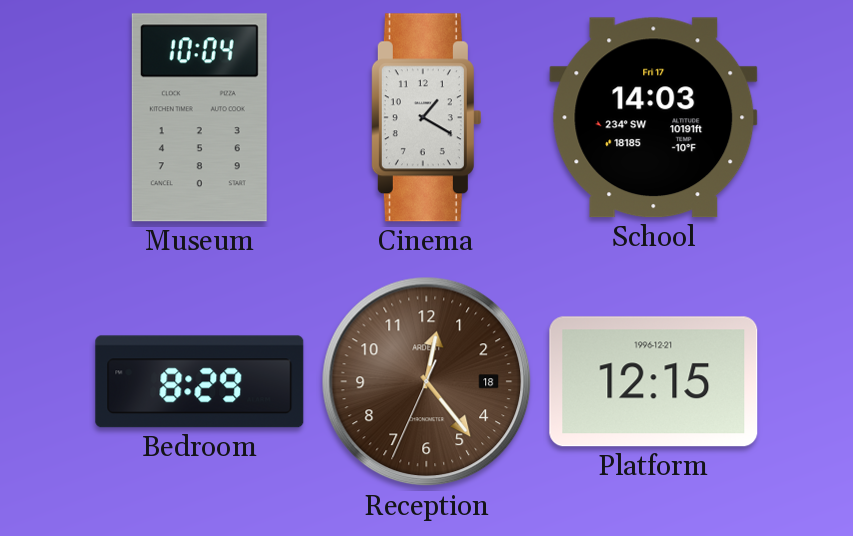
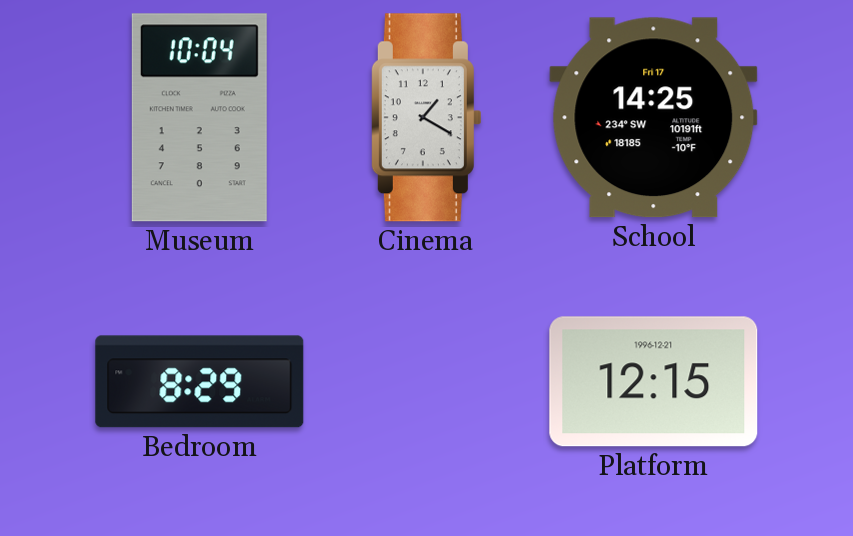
School: 14:03 -> 14:25 (654, 118)
Reception: 12:23 -> none (427, 382)
